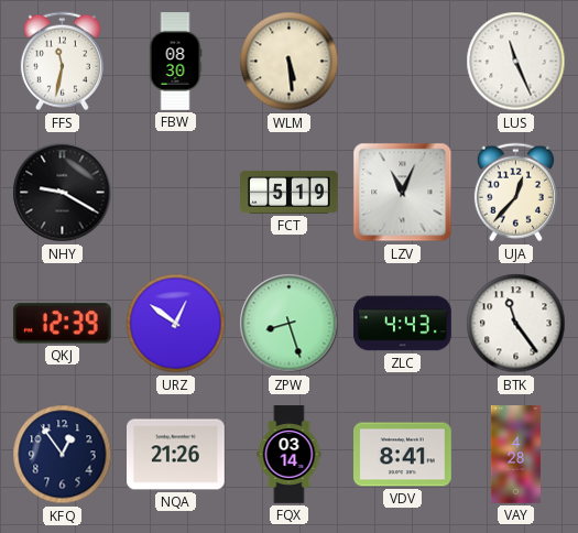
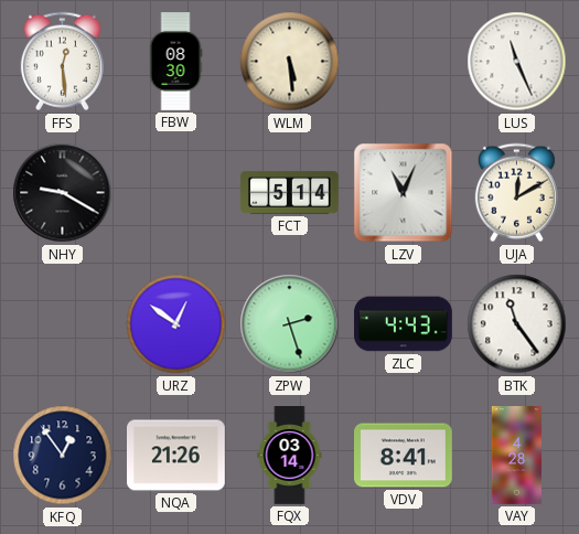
FFS: 11:32 -> 12:29 (62, 62)
FCT: 5:19 -> 5:14 (290, 192)
UJA: 12:37 -> 12:10 (516, 193)
QKJ: 12:39 -> none (62, 324)
ZPW: 8:27 -> 2:27 (290, 324)
